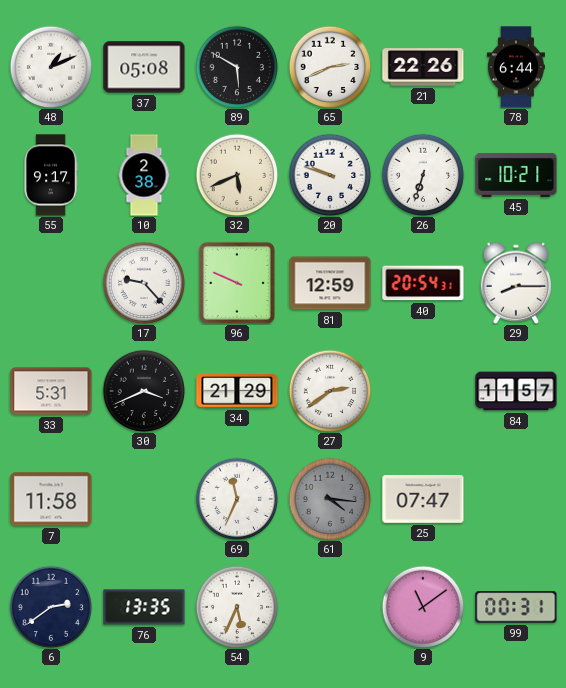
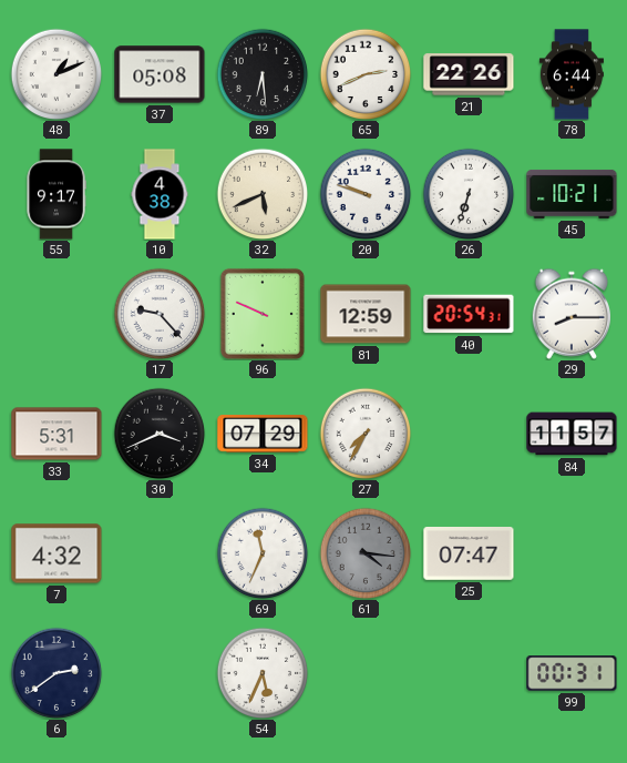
89: 5:50 -> 6:29 (263, 74)
10: 2:38 -> 4:38 (160, 194)
34: 21:29 -> 07:29 (263, 434)
27: 2:39 -> 7:35 (366, 434)
7: 11:58 -> 4:32 (56, 553)
76: 13:35 -> none (144, 607)
9: 11:09 -> none (423, 607)
